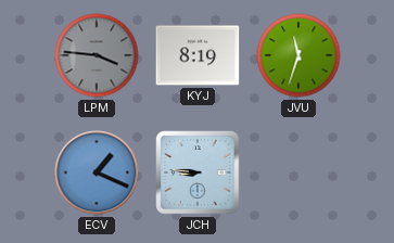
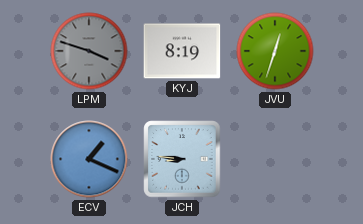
LPM: 3:46 -> 3:48 (89, 51)
JVU: 11:33 -> 12:33 (275, 51)
